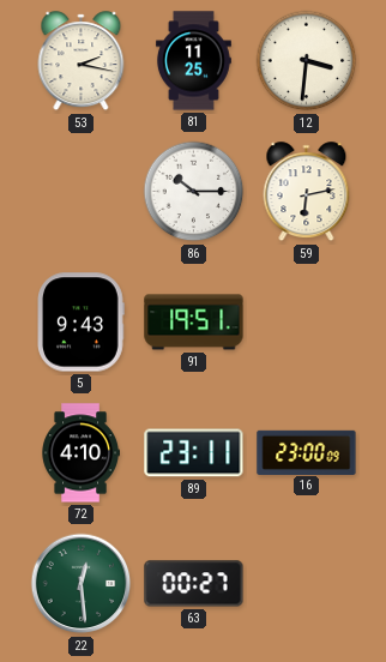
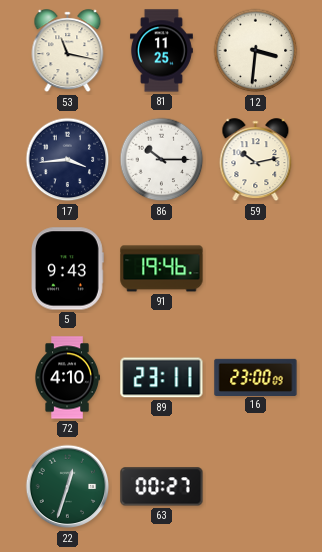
53: 2:17 -> 11:17 (68, 51)
17: none -> 3:44 (68, 160)
59: 6:13 -> 10:13 (256, 160)
91: 19:51 -> 19:46 (162, 269)
22: 12:29 -> 12:33 (68, 487)
